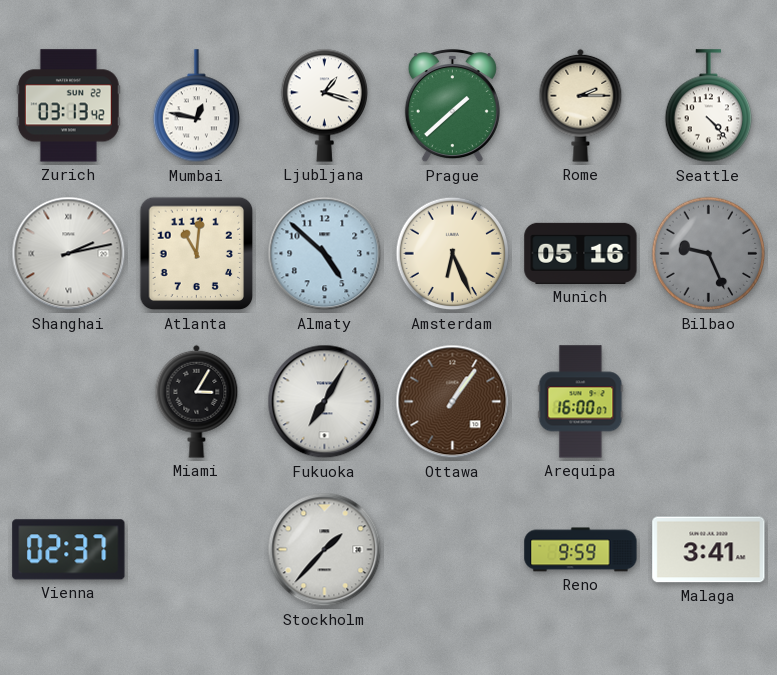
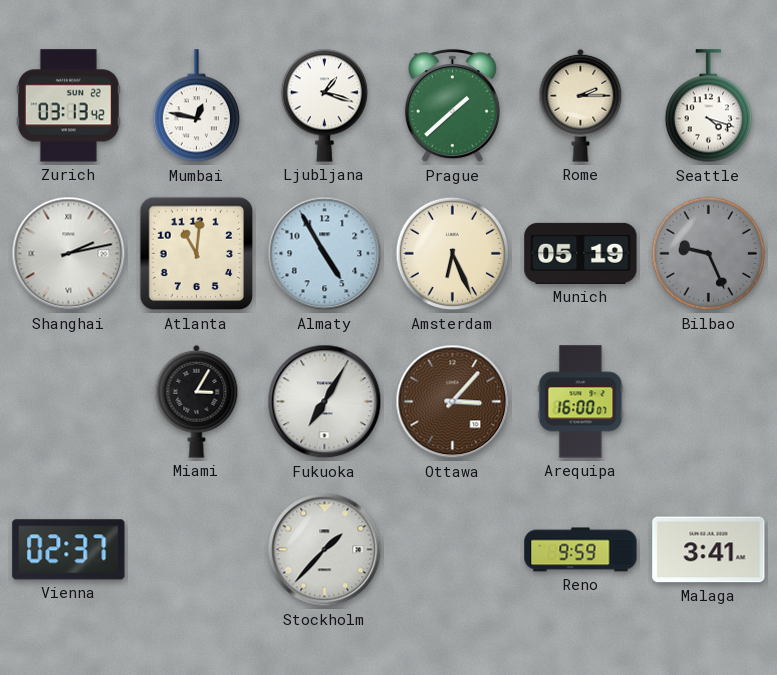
Seattle: 4:23 -> 4:18 (708, 106)
Almaty: 4:52 -> 4:55 (325, 254)
Munich: 05:16 -> 05:19 (581, 253)
Ottawa: 1:06 -> 3:07 (453, 402)
